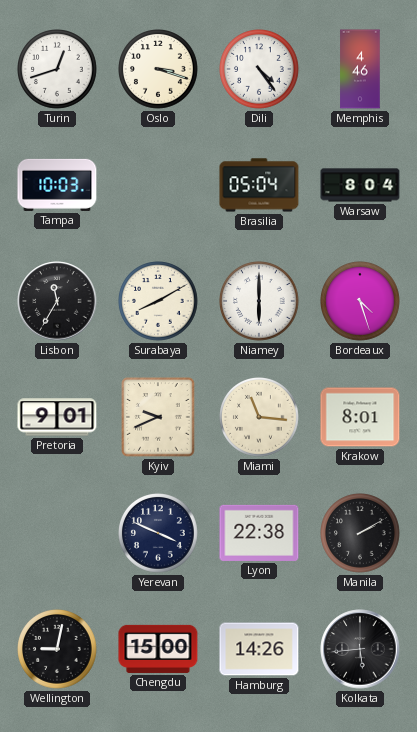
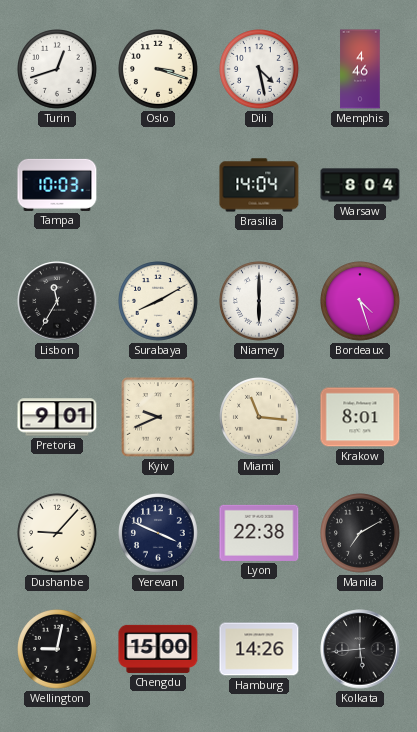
Dili: 4:24 -> 4:28 (260, 70)
Brasilia: 05:04 -> 14:04 (259, 185)
Dushanbe: none -> 9:07 (58, 534)
Manila: 2:10 -> 7:10 (361, 534)
